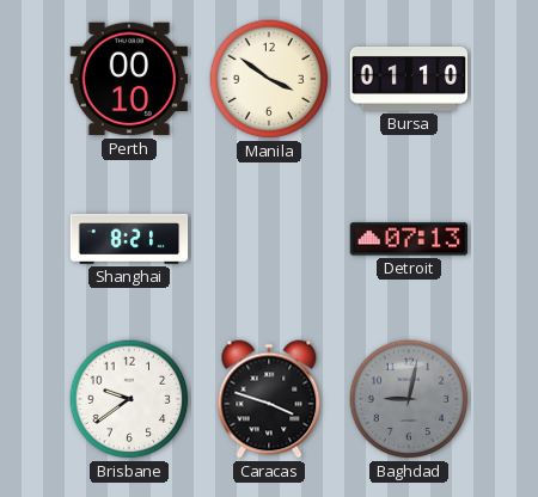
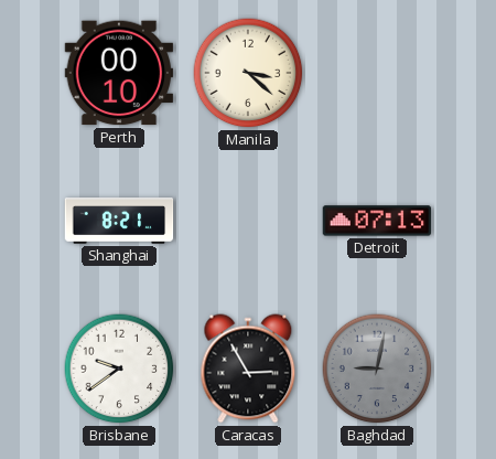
Manila: 3:51 -> 3:22 (248, 73)
Bursa: 01:10 -> none (409, 80)
Caracas: 3:48 -> 2:55 (248, 369)
